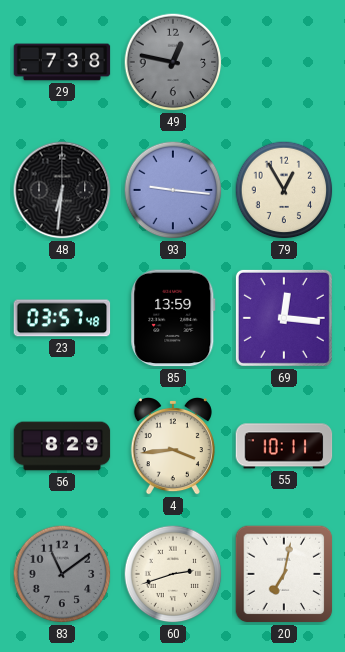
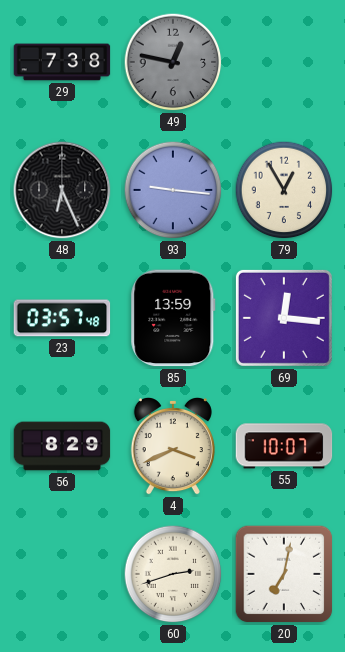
48: 6:31 -> 6:26 (62, 190)
4: 3:44 -> 3:41 (173, 447)
55: 10:11 -> 10:07 (284, 446)
83: 11:09 -> none (62, 574)
